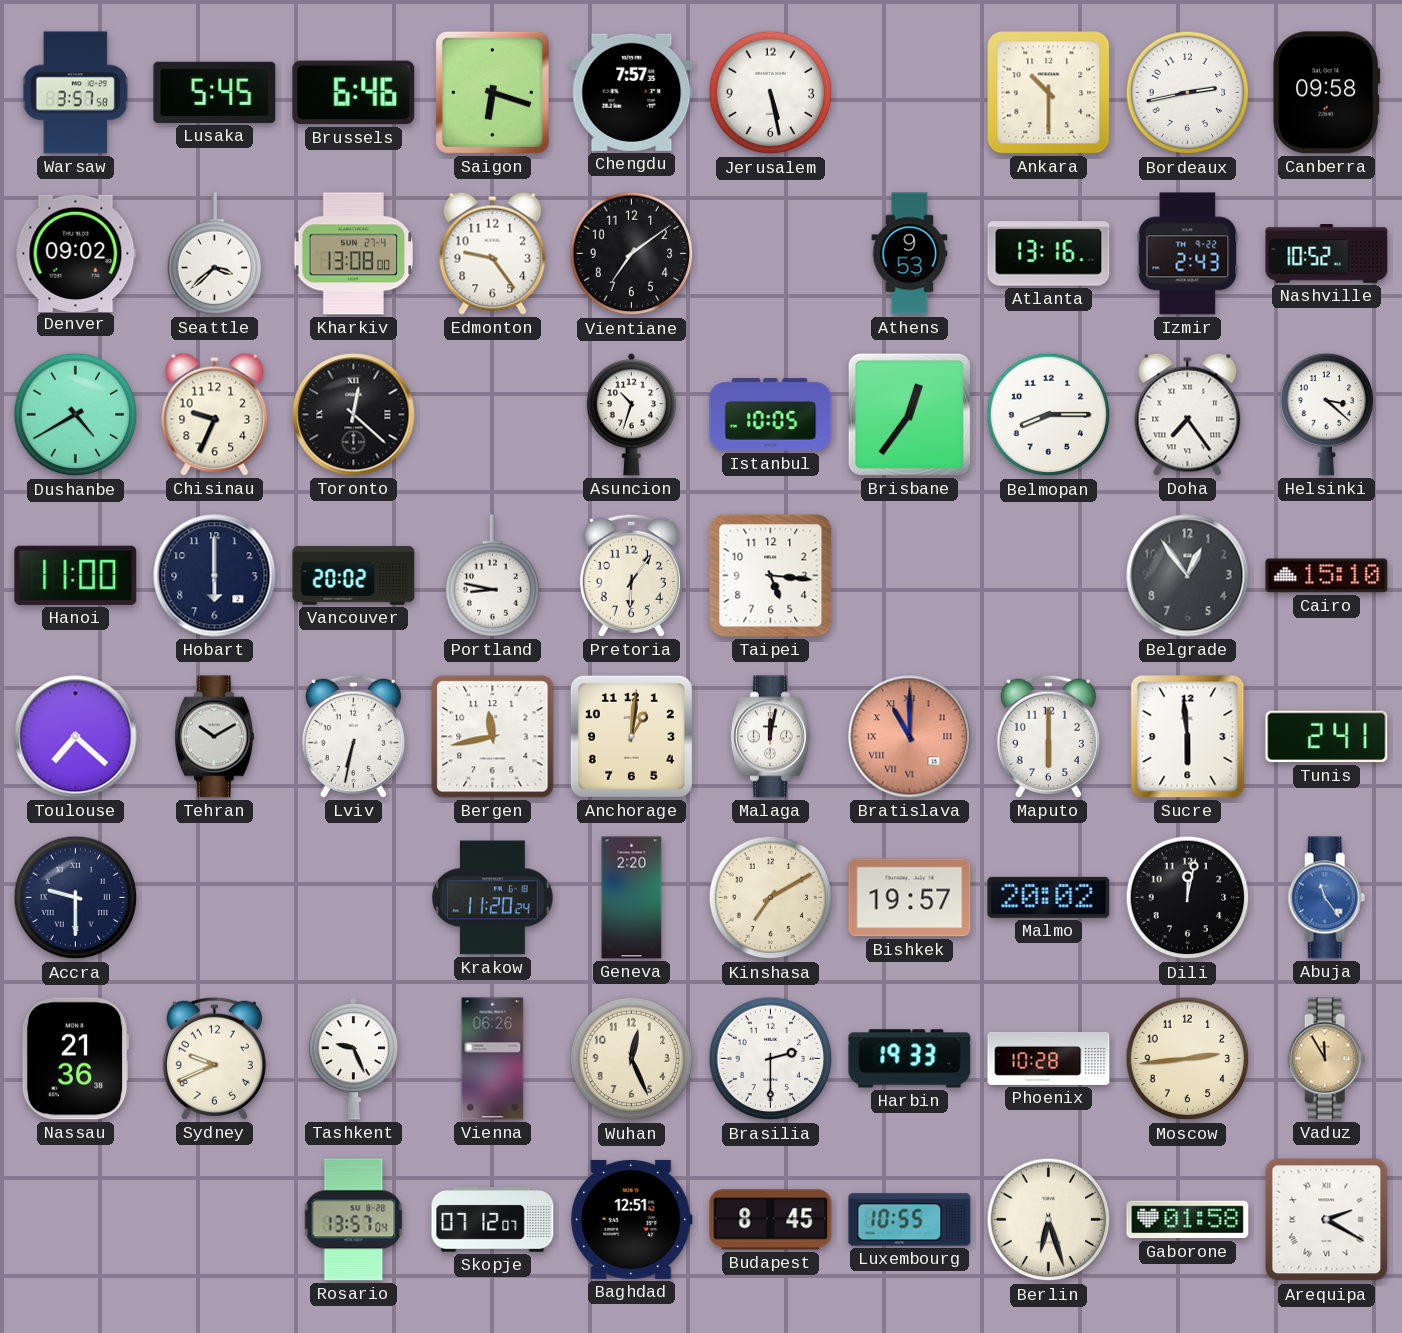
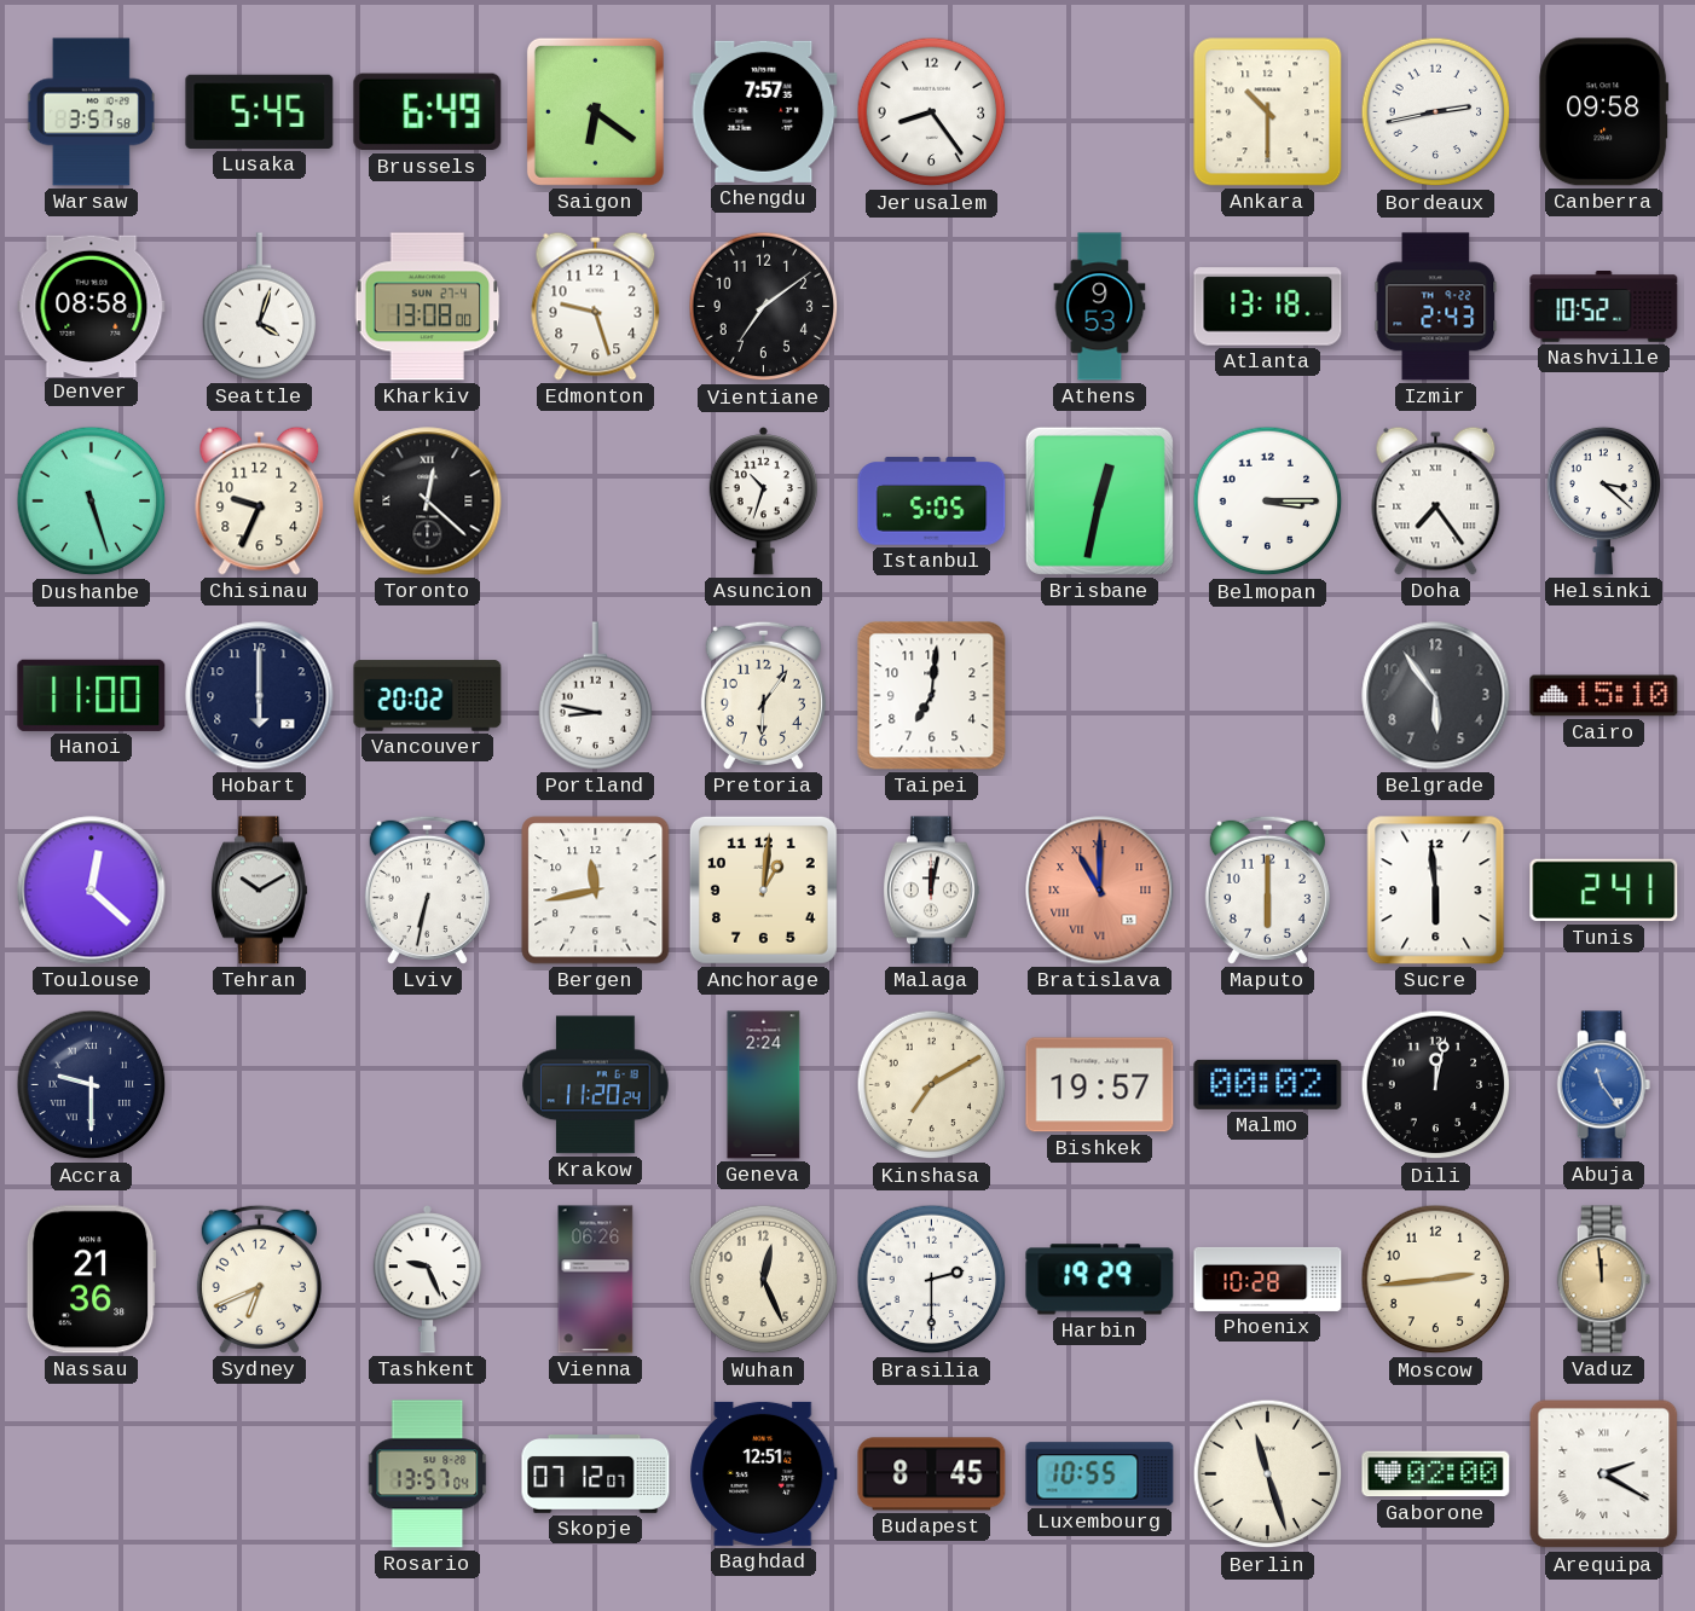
Brussels: 6:46 -> 6:49 (428, 112)
Saigon: 6:18 -> 6:21 (595, 111)
Jerusalem: 5:28 -> 8:24 (932, 112)
Denver: 09:02 -> 08:58 (92, 306)
Seattle: 3:38 -> 4:03 (260, 307)
Edmonton: 9:24 -> 9:27 (596, 306)
Atlanta: 13:16 -> 13:18 (1268, 307)
Dushanbe: 4:40 -> 5:27 (92, 502)
Istanbul: 10:05 -> 5:05 (932, 502)
Brisbane: 12:36 -> 12:32 (1099, 500)
Belmopan: 8:15 -> 3:15 (1268, 502)
Taipei: 5:16 -> 7:01 (932, 696)
Belgrade: 12:54 -> 5:54 (1436, 696)
Toulouse: 7:22 -> 12:22 (92, 891)
Geneva: 2:20 -> 2:24 (764, 1085)
Malmo: 20:02 -> 00:02 (1268, 1084)
Sydney: 9:41 -> 6:41 (259, 1279)
Harbin: 19:33 -> 19:29 (1100, 1280)
Vaduz: 11:55 -> 11:59 (1604, 1280)
Berlin: 6:27 -> 11:27 (1268, 1474)
Gaborone: 01:58 -> 02:00 (1436, 1474)
